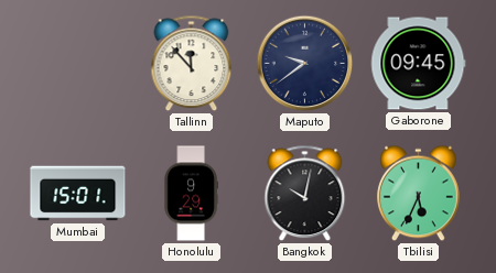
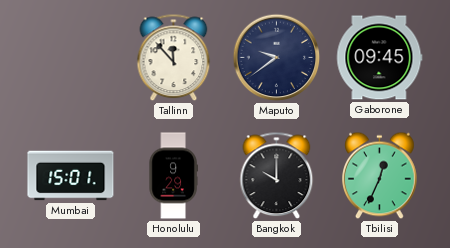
Bangkok: 10:02 -> 10:00 (277, 176)
Tbilisi: 5:34 -> 12:34 (380, 176)
